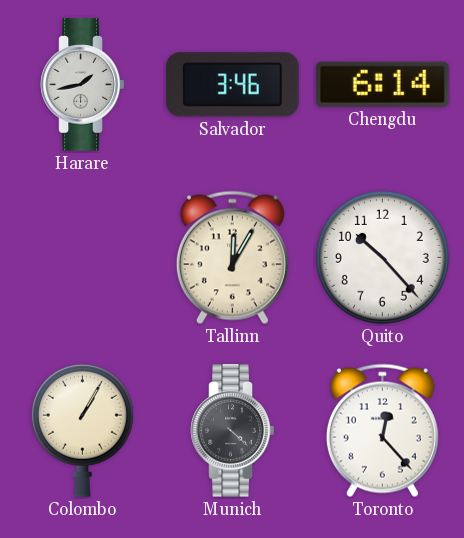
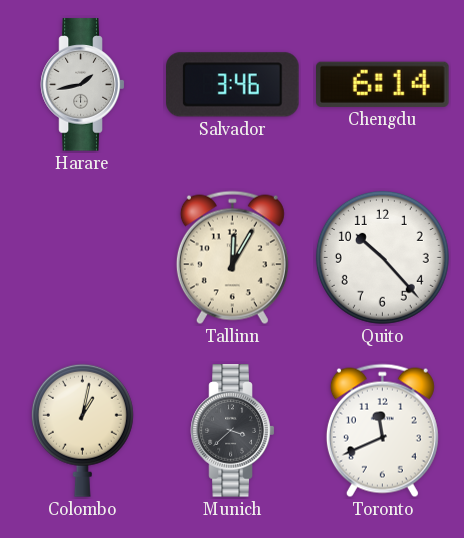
Colombo: 1:05 -> 1:02 (82, 430)
Munich: 4:22 -> 3:38 (233, 431)
Toronto: 12:23 -> 11:41 (382, 431)
